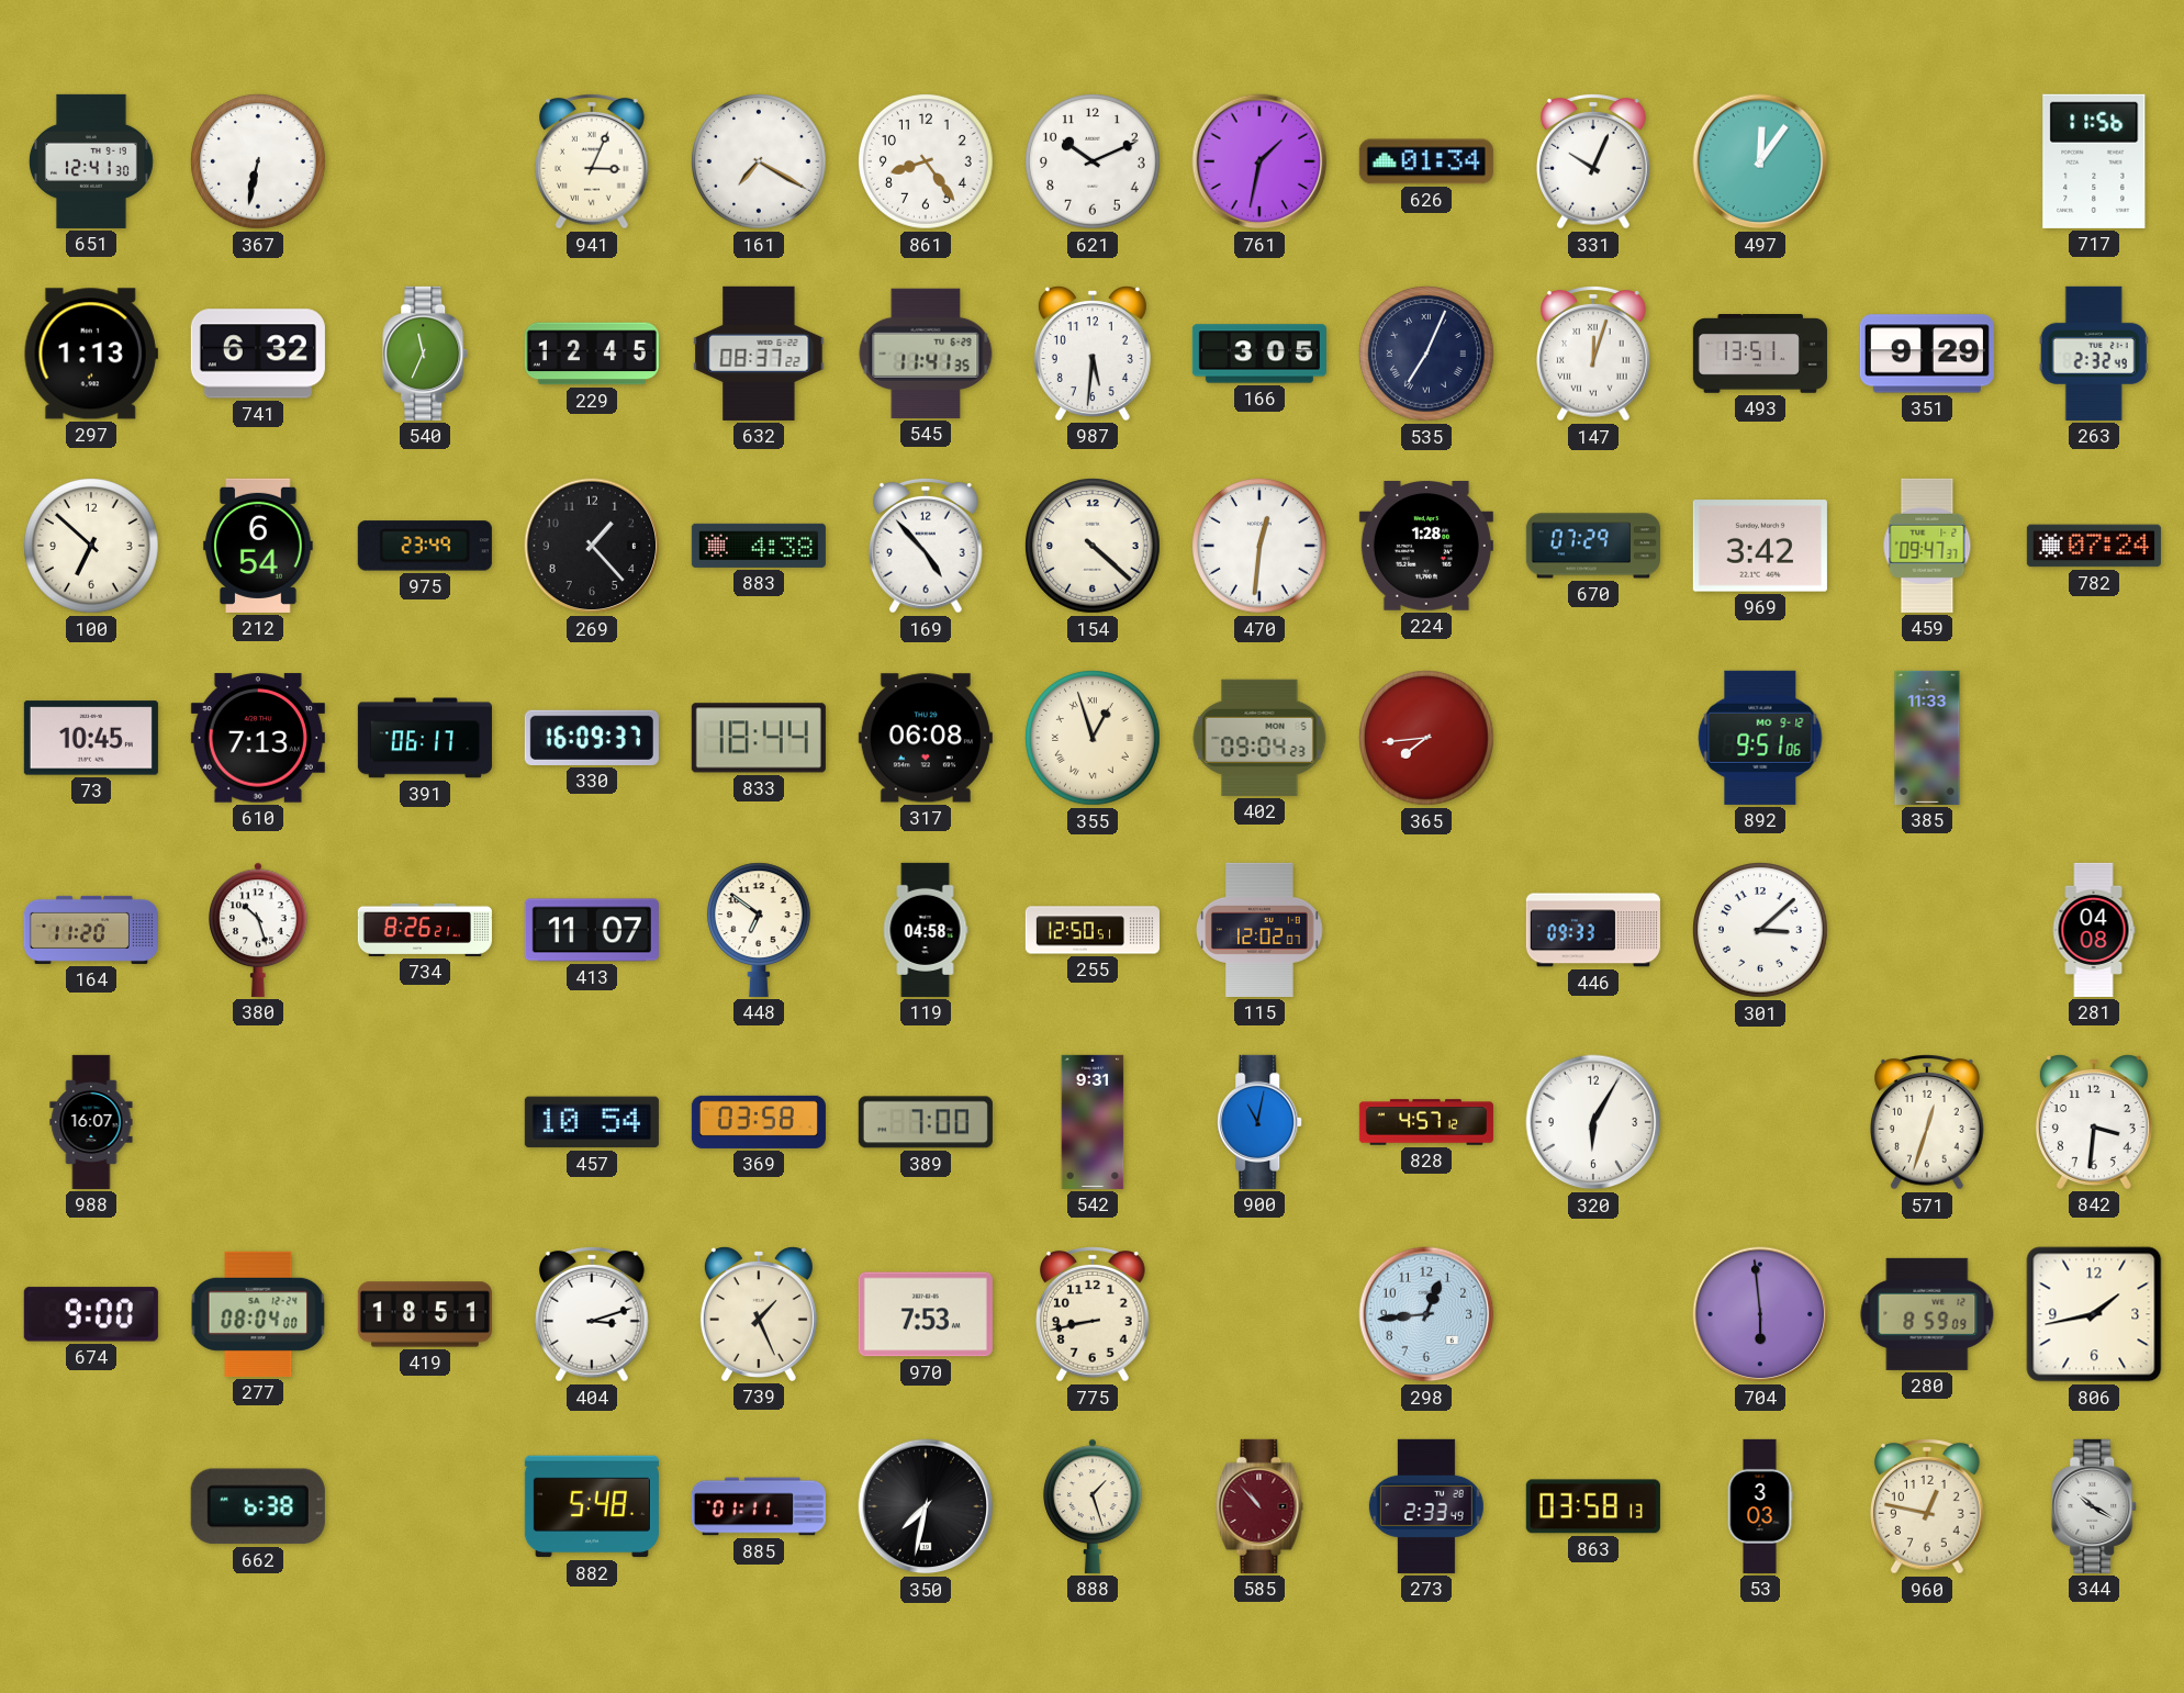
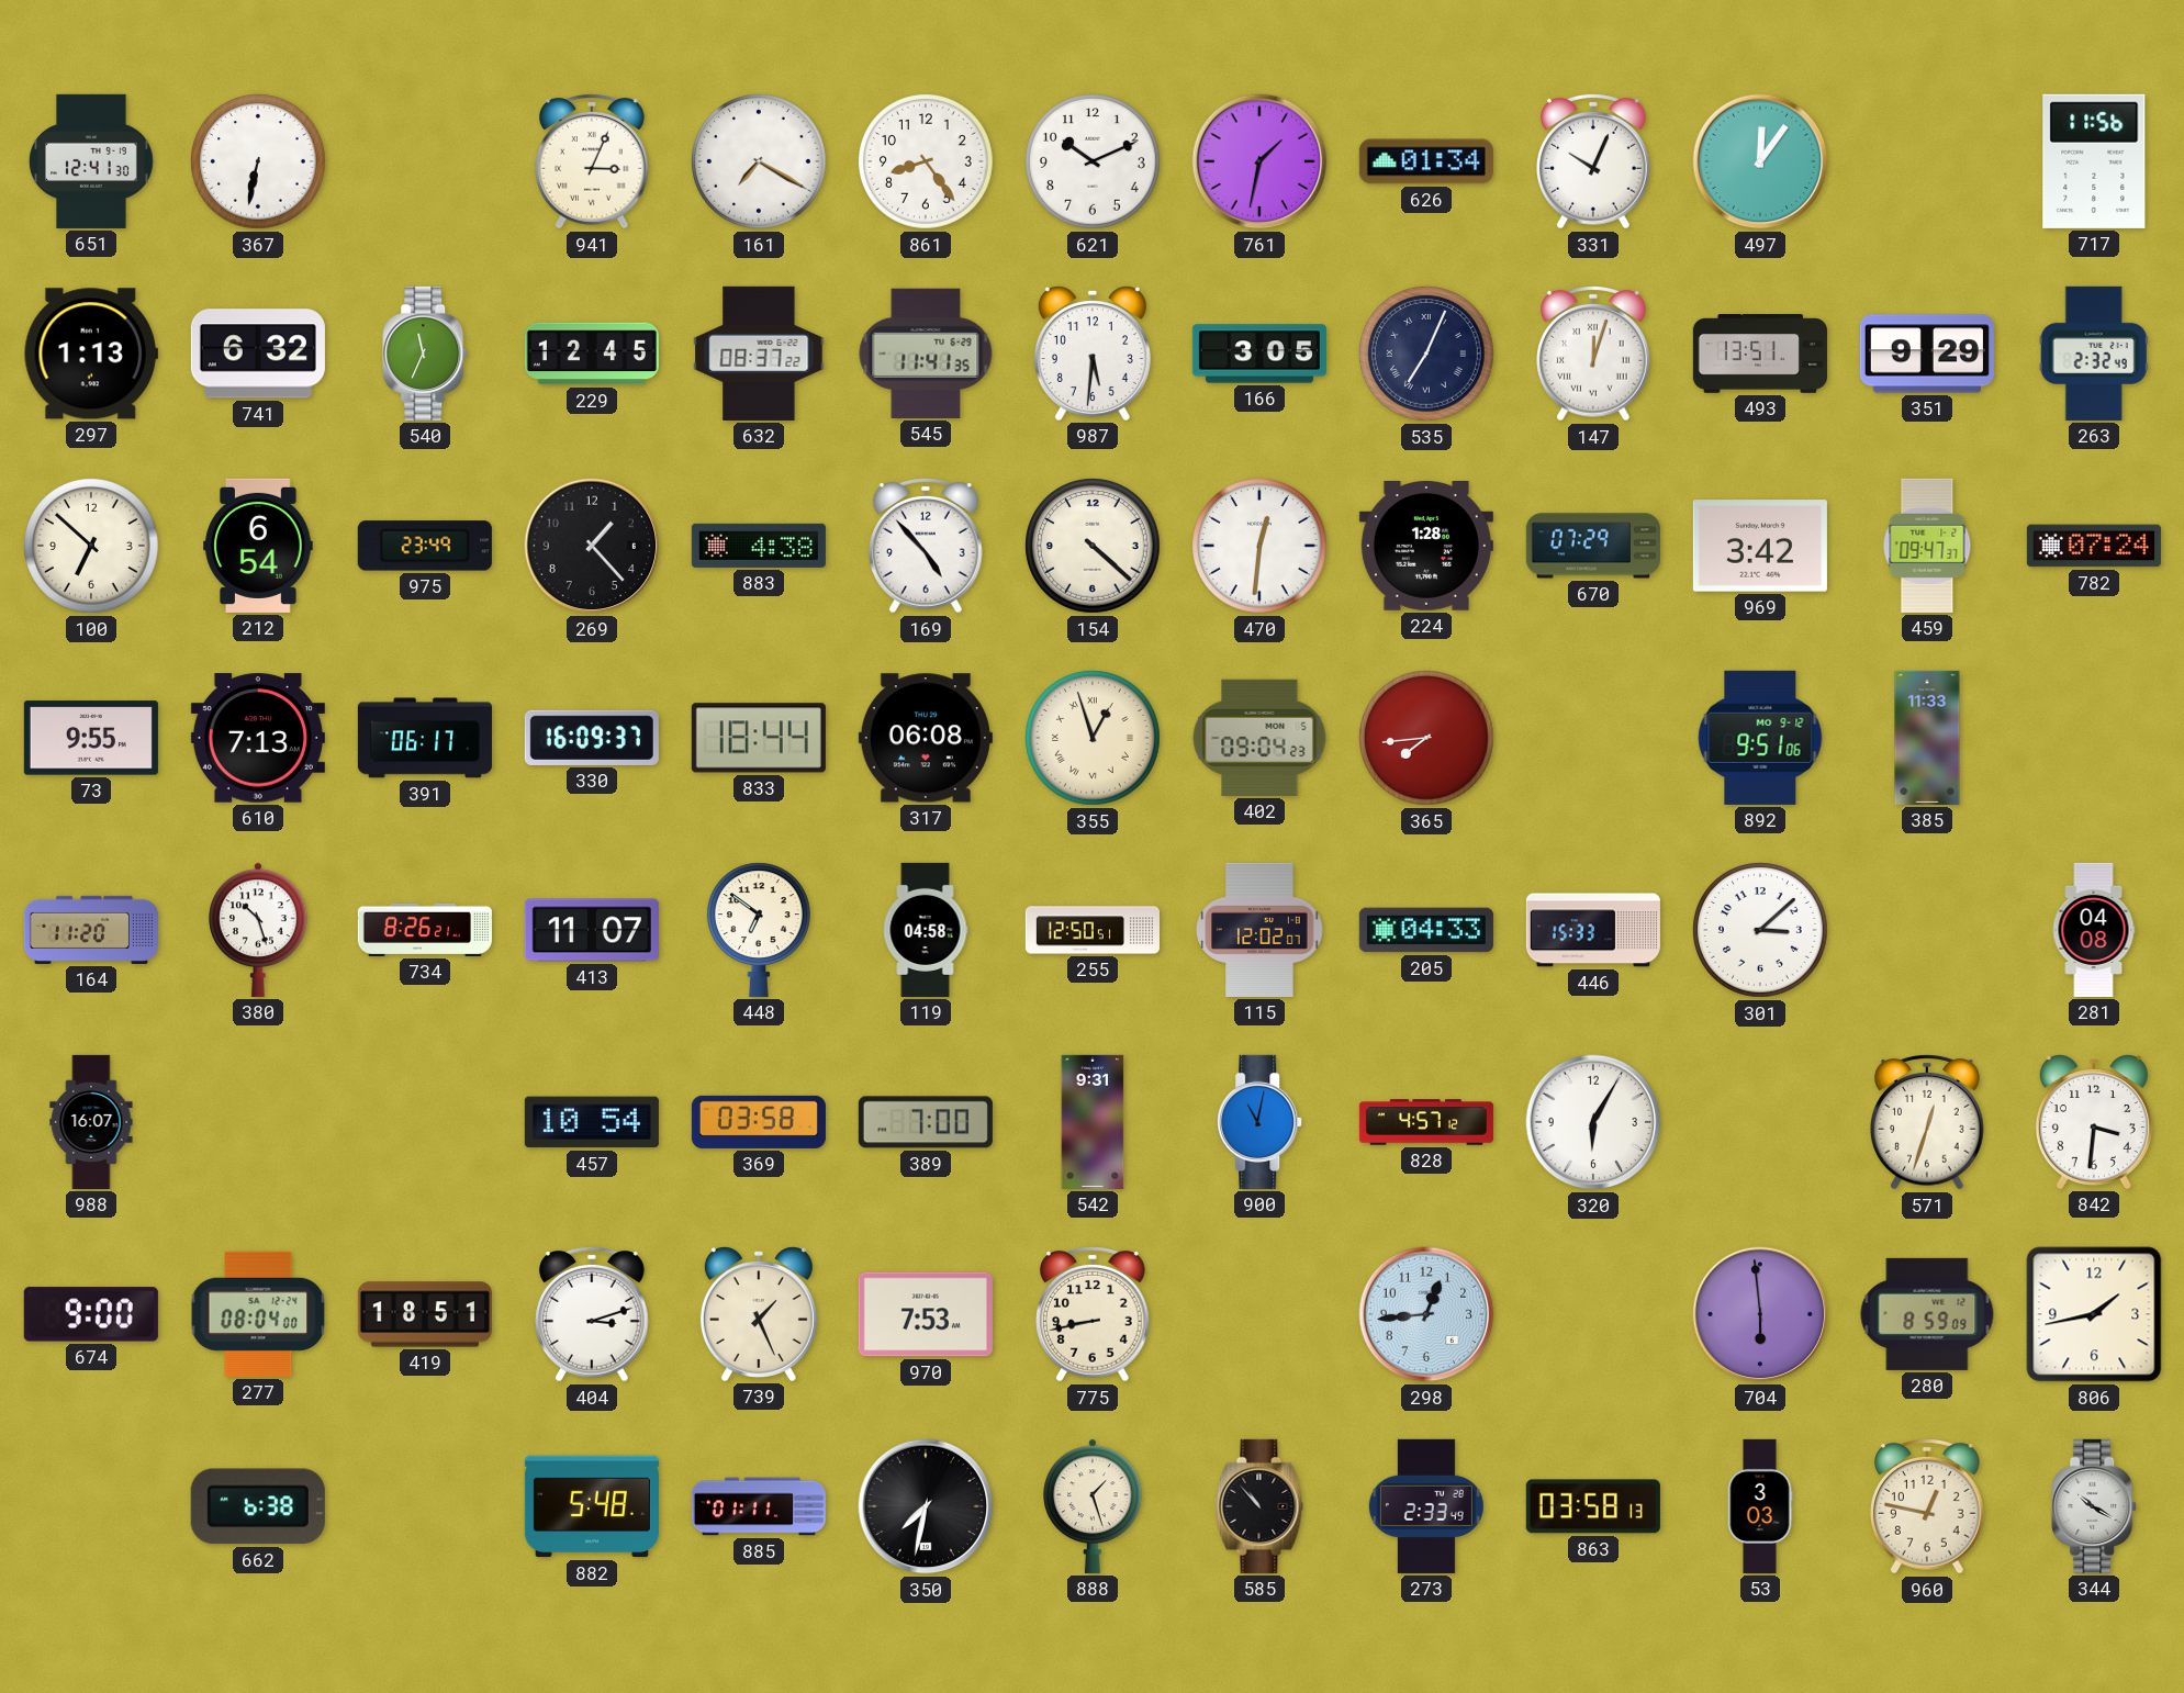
73: 10:45 -> 9:55 (91, 738)
205: none -> 04:33 (1426, 930)
446: 09:33 -> 15:33 (1593, 930)
585 dial: burgundy -> black (1259, 1506)
